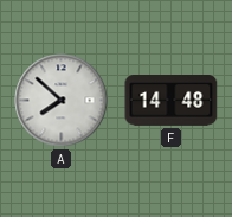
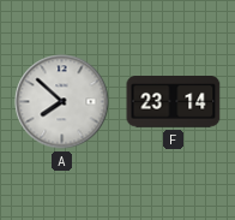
F: 14:48 -> 23:14 (174, 102)
